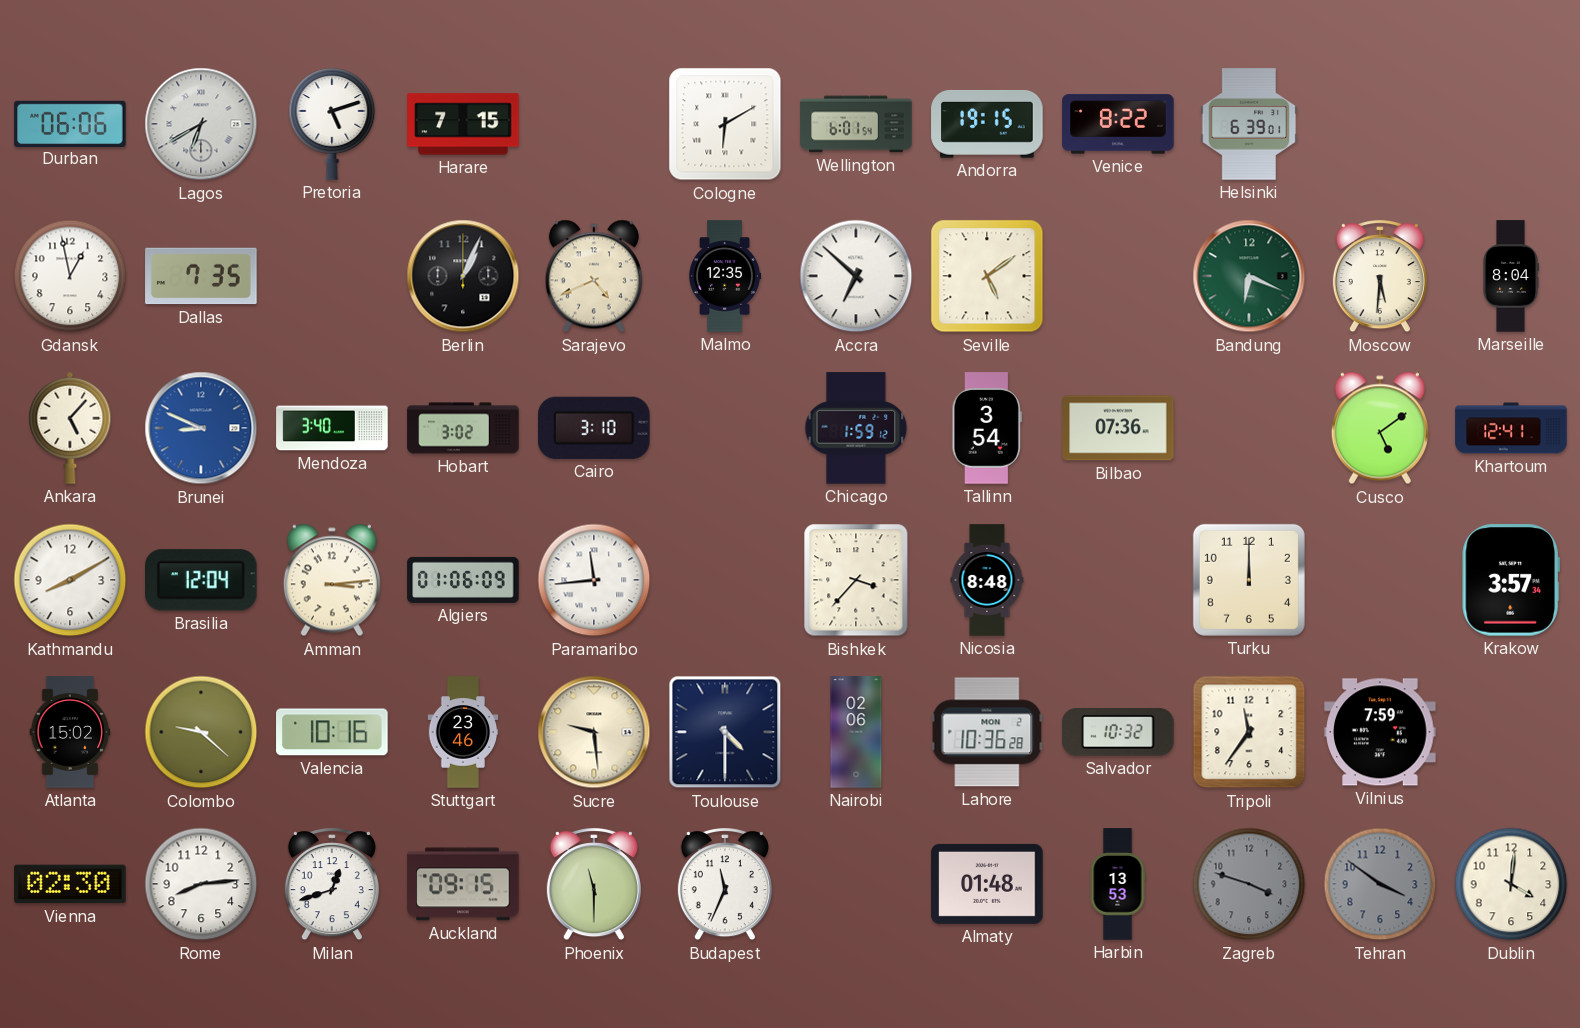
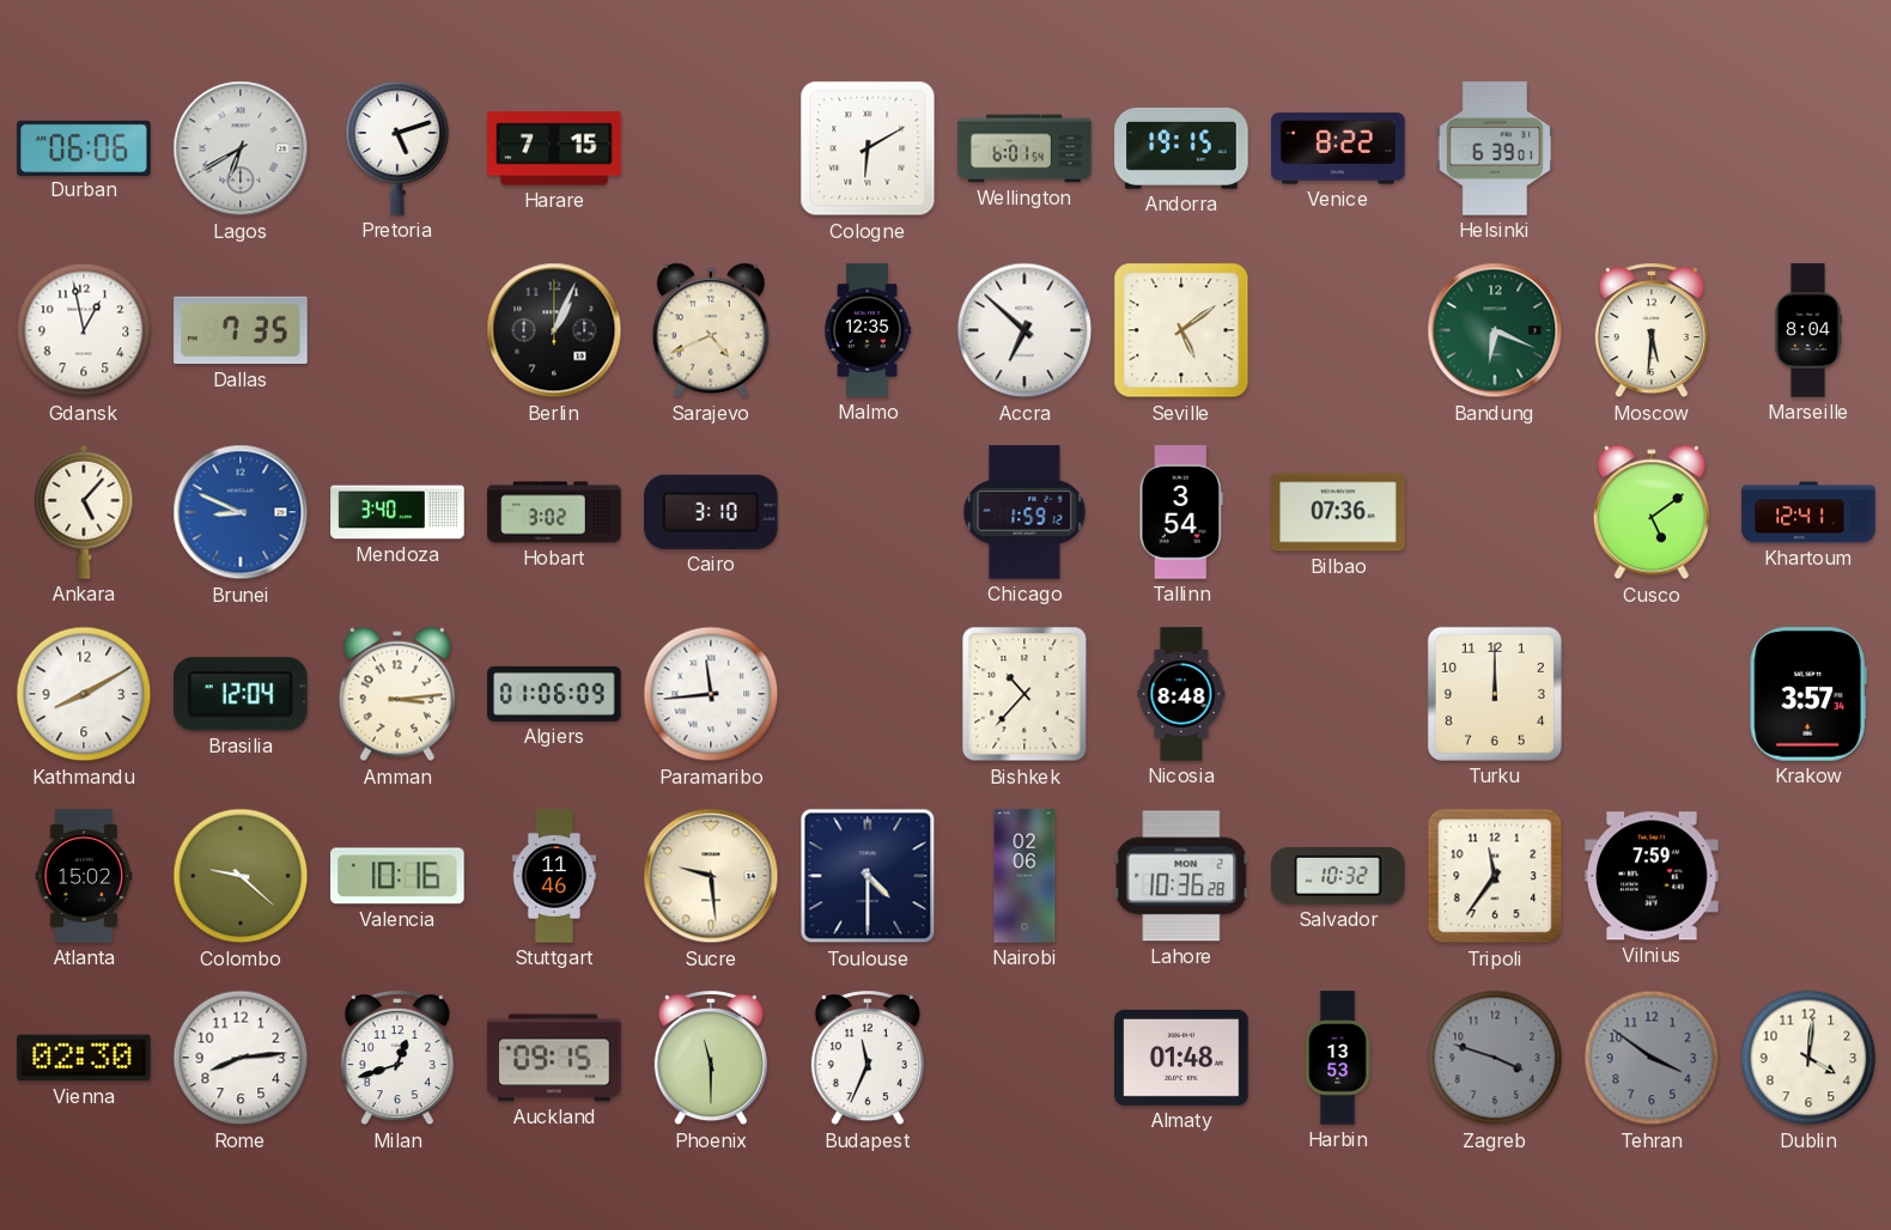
Bishkek: 3:37 -> 10:37 (1024, 694)
Stuttgart: 23:46 -> 11:46 (554, 876)
